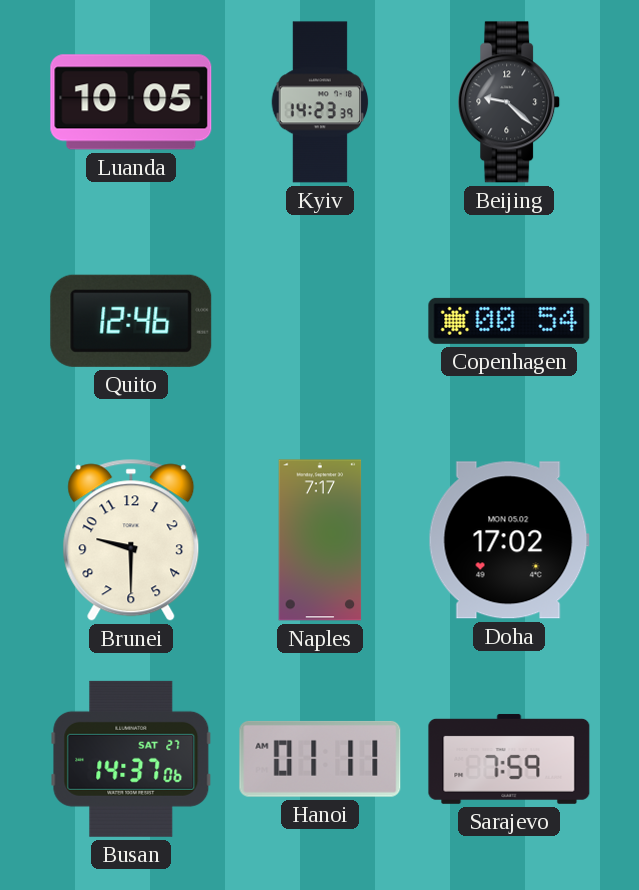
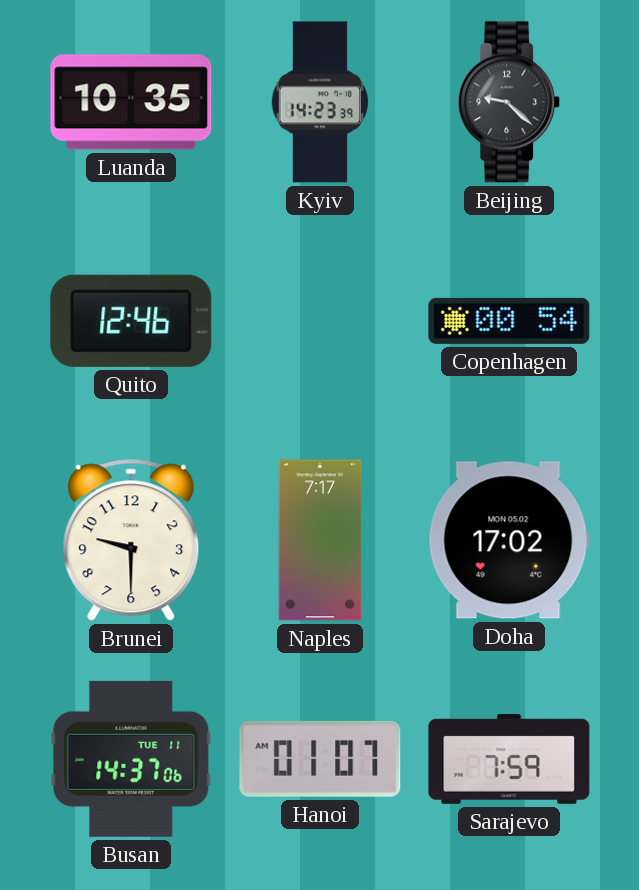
Luanda: 10:05 -> 10:35 (131, 102)
Busan date: SAT 27 -> TUE 11 (131, 759)
Hanoi: 01:11 -> 01:07 (320, 759)
